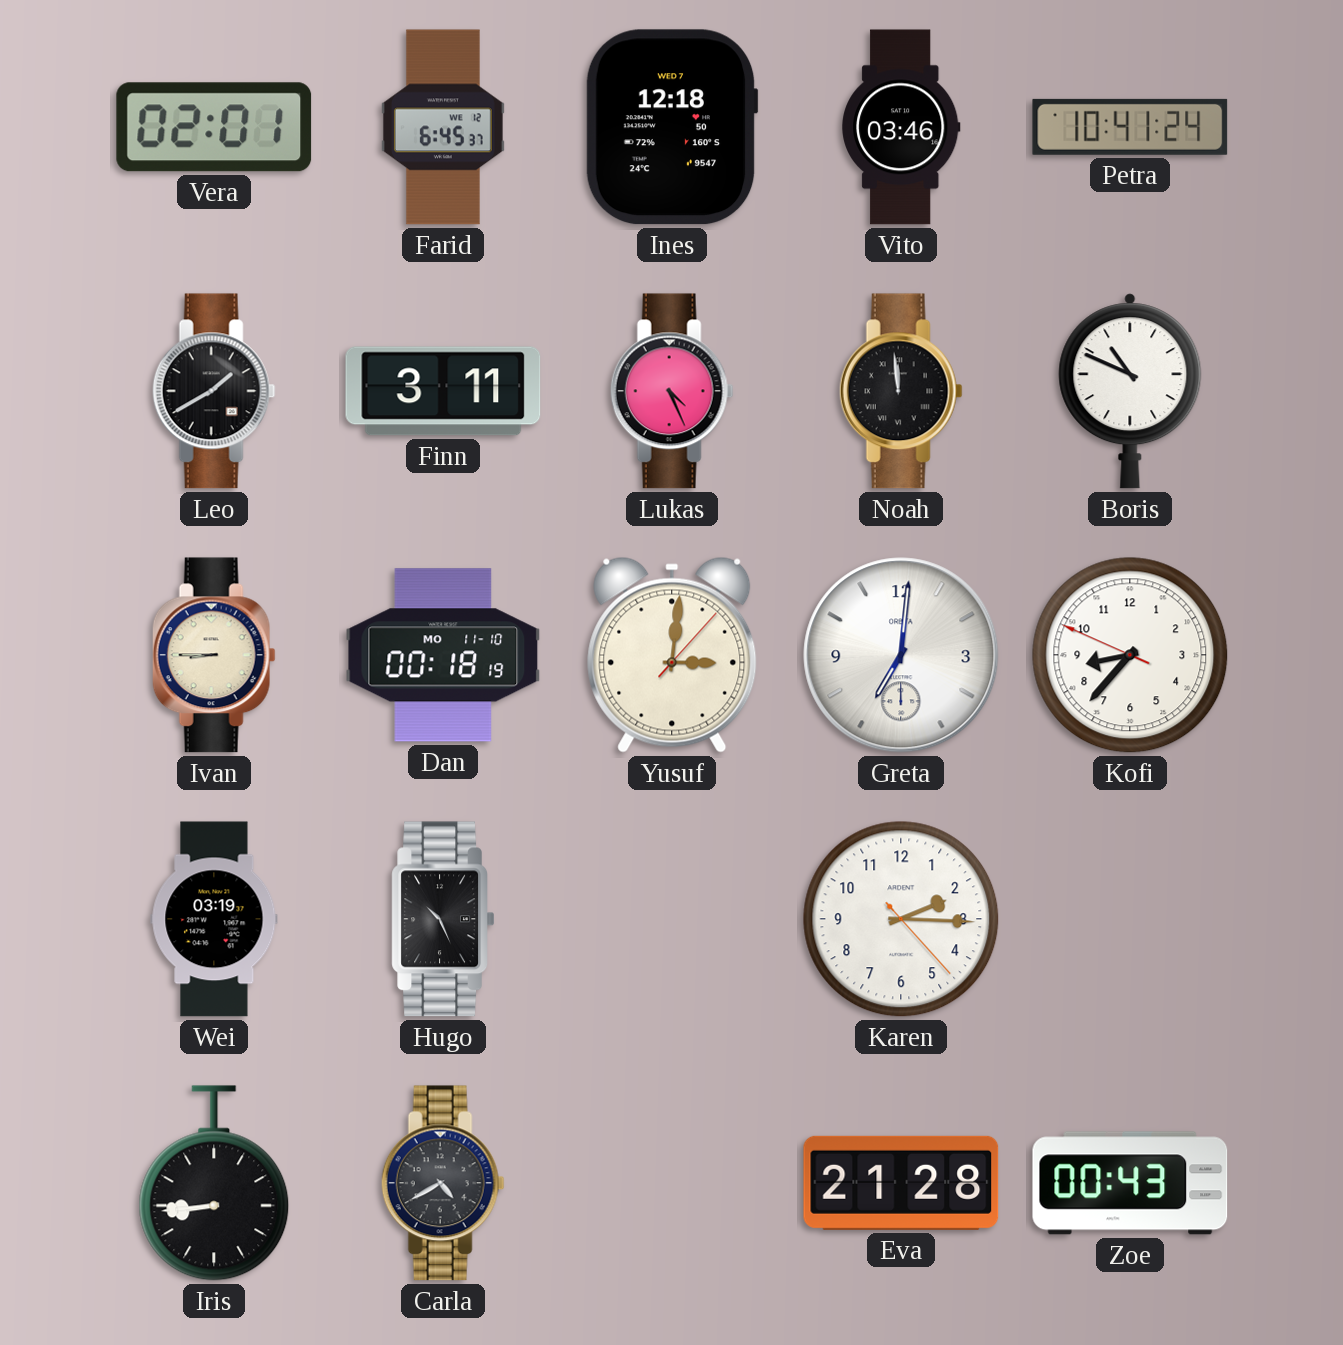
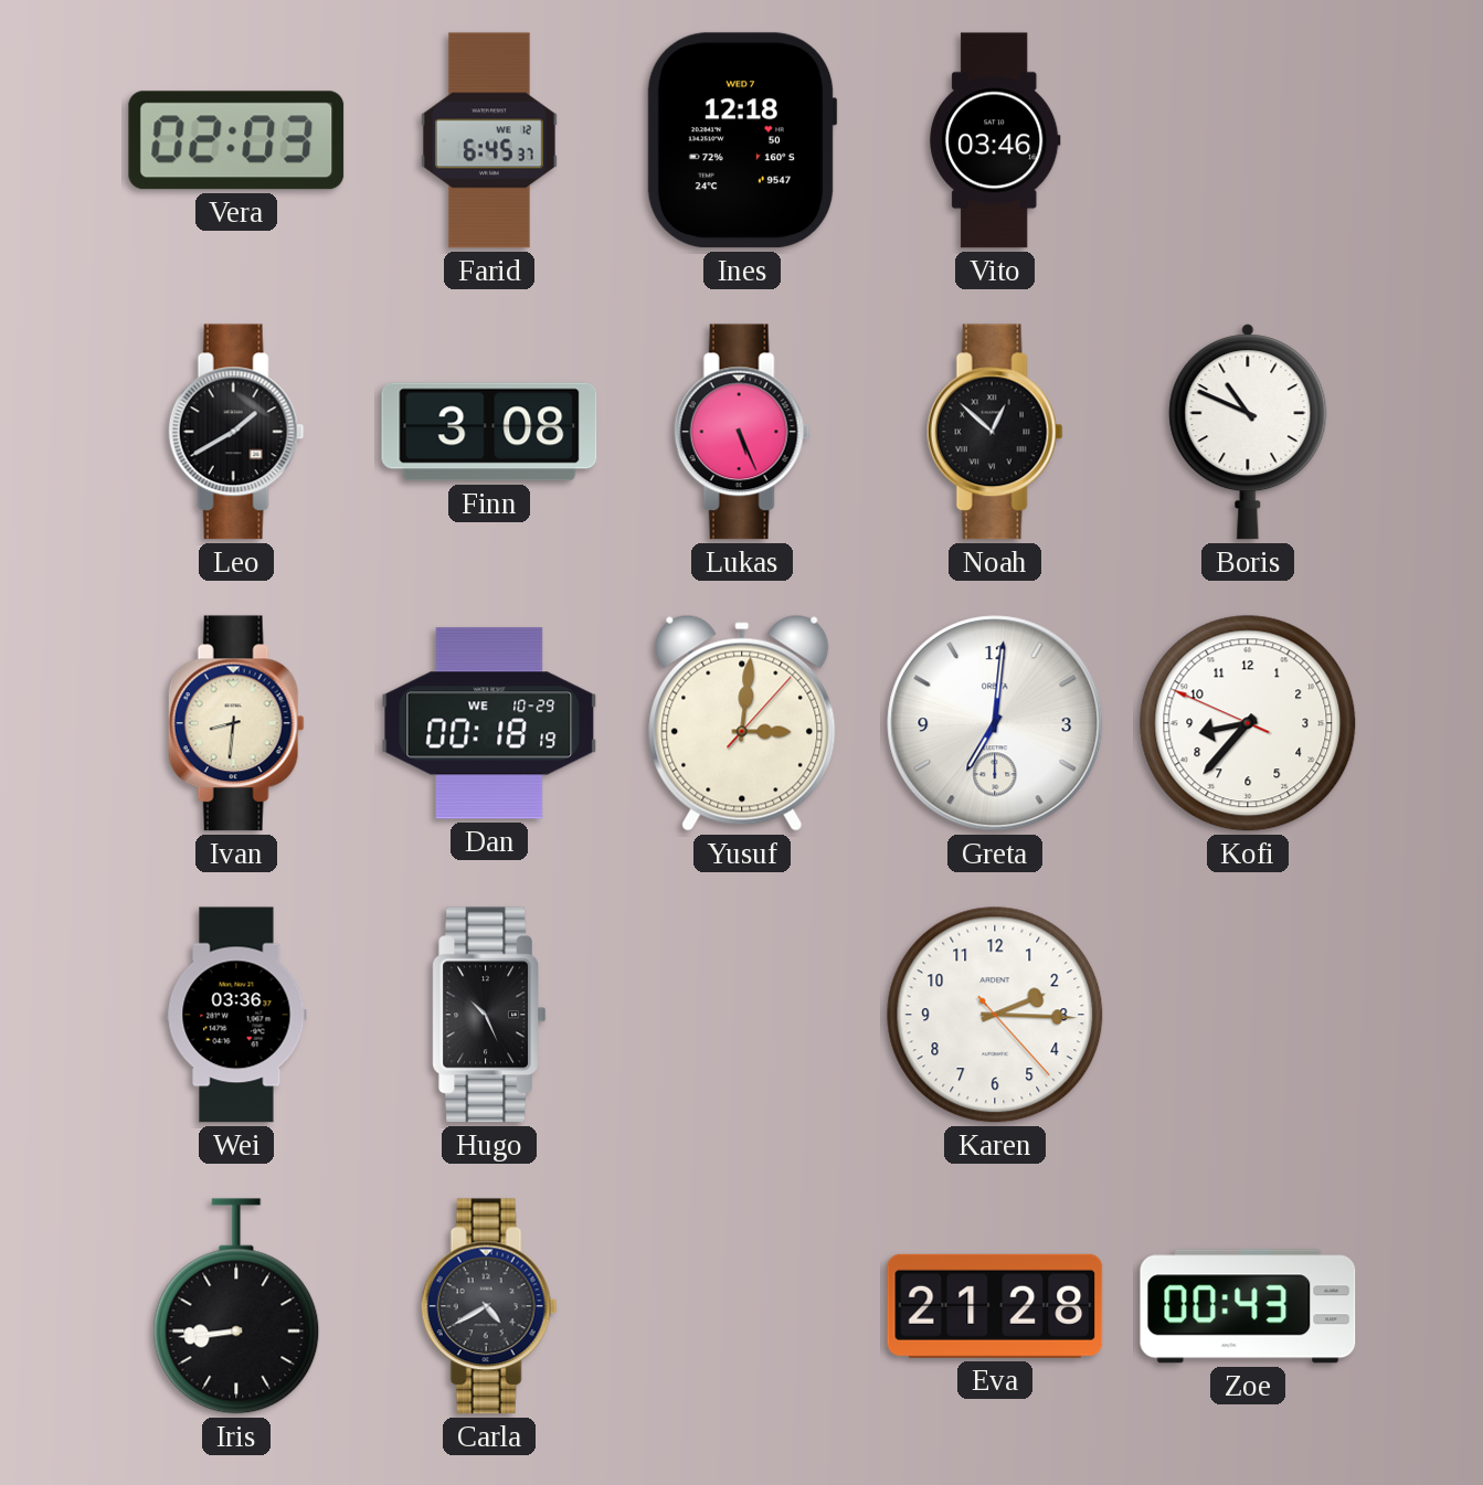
Vera: 02:01 -> 02:03 (236, 140)
Petra: 10:41 -> none (1130, 127)
Finn: 3:11 -> 3:08 (489, 432)
Lukas: 4:26 -> 5:26 (742, 432)
Noah: 11:59 -> 12:52 (995, 432)
Ivan: 8:45 -> 8:31 (236, 723)
Dan date: MO 11-10 -> WE 10-29 (489, 723)
Wei: 03:19 -> 03:36 (236, 1015)
